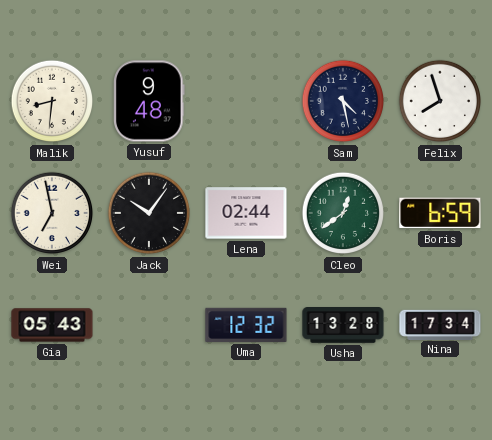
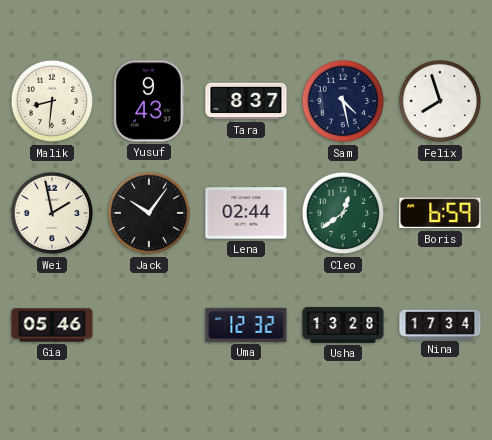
Yusuf: 9:48 -> 9:43 (150, 101)
Tara: none -> 8:37 (246, 101)
Wei: 6:58 -> 1:58 (52, 213)
Gia: 05:43 -> 05:46 (52, 325)
